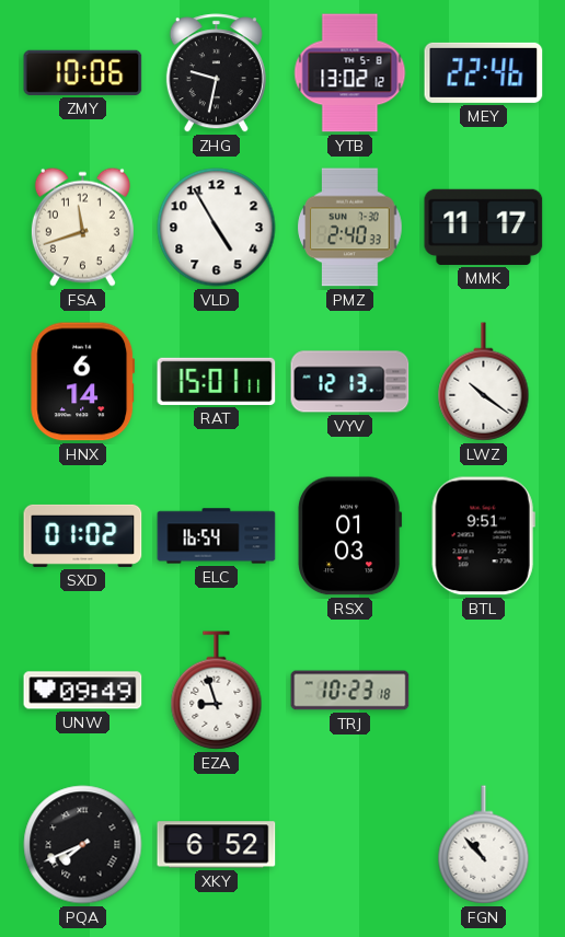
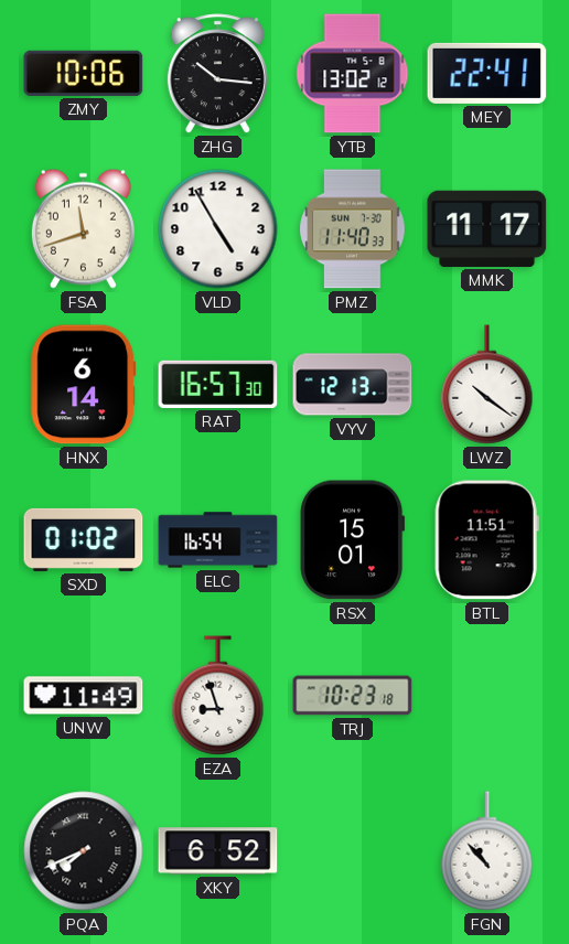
ZHG: 9:32 -> 10:16 (217, 74)
MEY: 22:46 -> 22:41 (487, 73)
PMZ: 2:40 -> 11:40 (353, 229)
RAT: 15:01 -> 16:57 (218, 384)
RSX: 01:03 -> 15:01 (353, 540)
BTL: 9:51 -> 11:51 (486, 540)
UNW: 09:49 -> 11:49 (84, 696)
